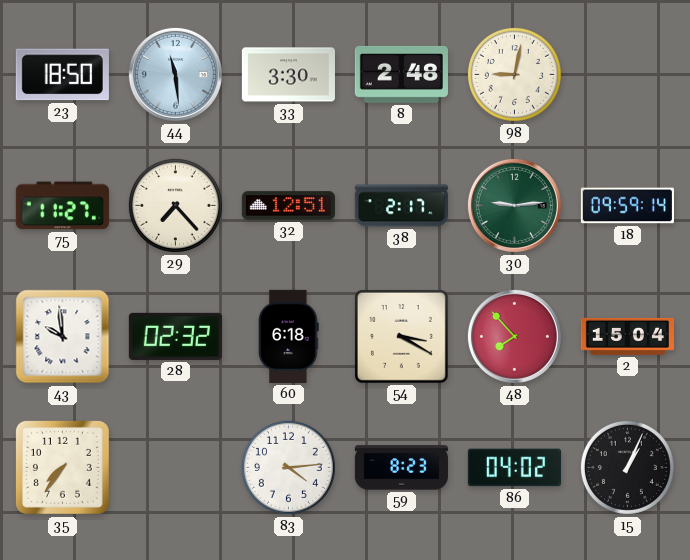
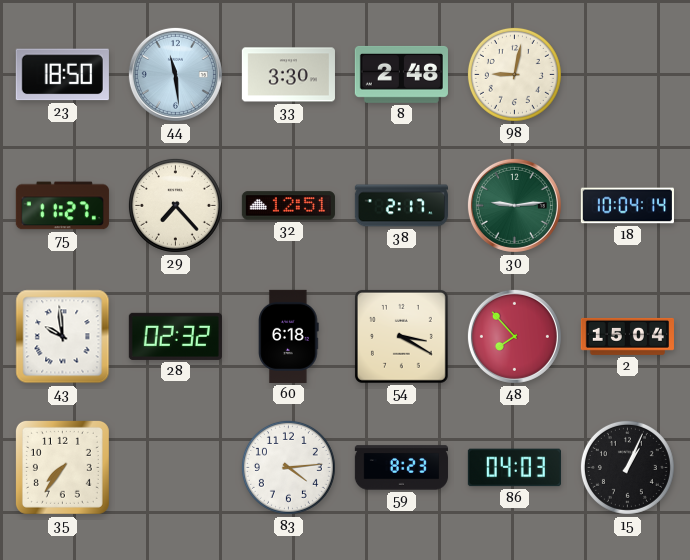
18: 09:59 -> 10:04 (627, 206)
86: 04:02 -> 04:03 (514, 468)
